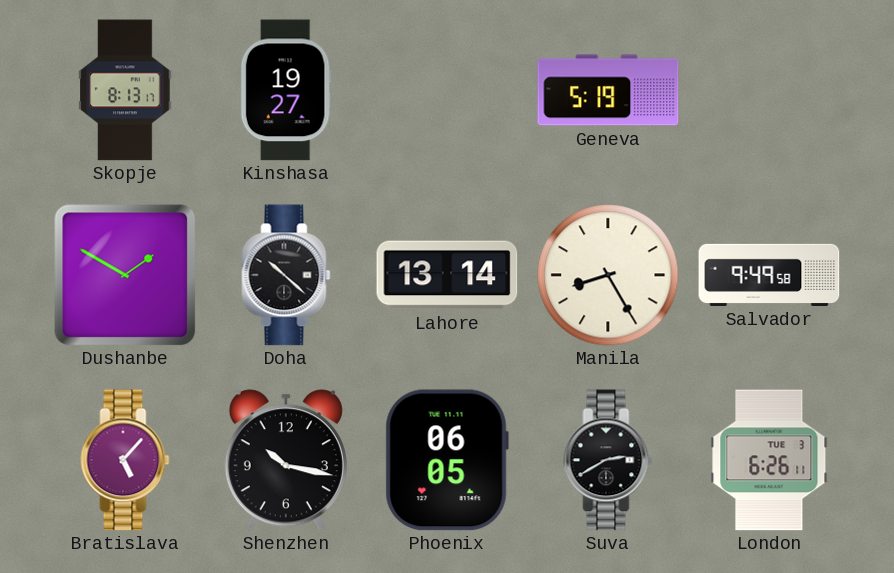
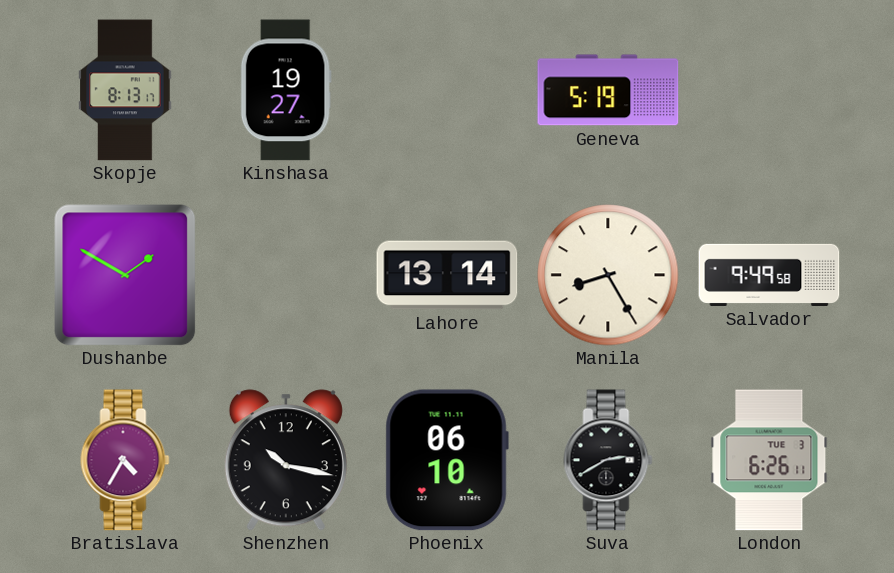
Doha: 10:22 -> none (286, 275)
Bratislava: 5:07 -> 4:35 (125, 460)
Phoenix: 06:05 -> 06:10 (447, 460)
